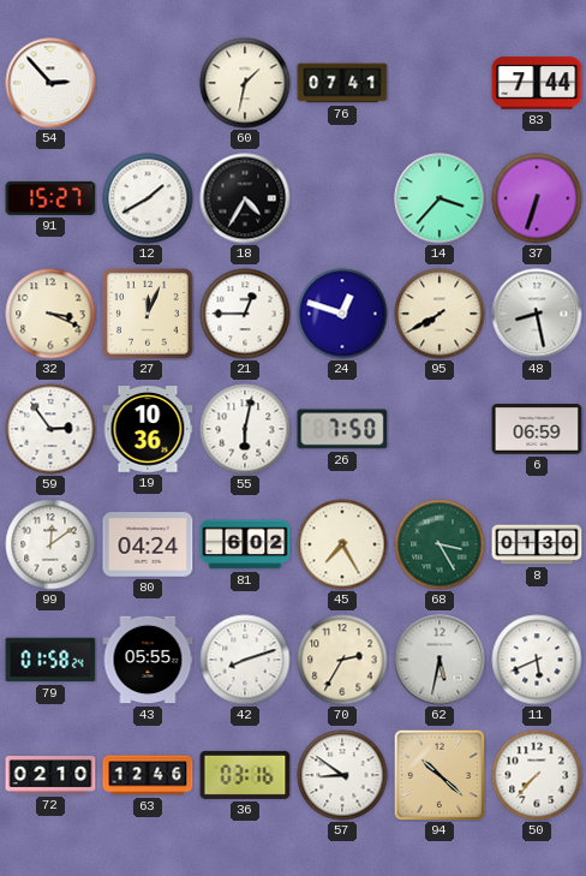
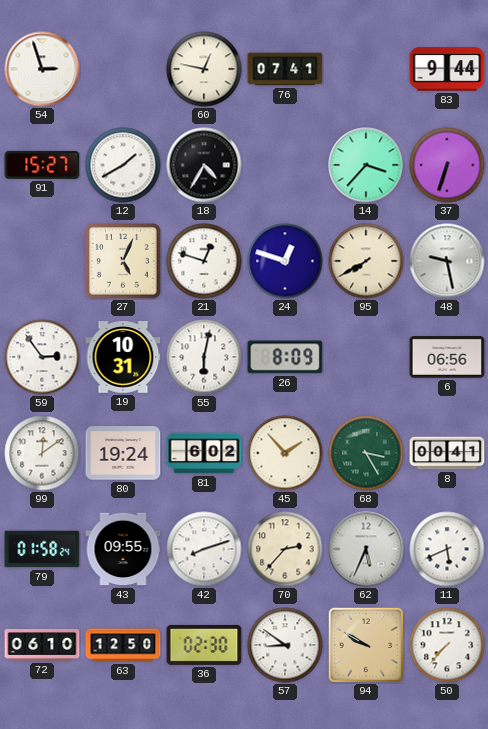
54: 2:53 -> 2:57 (42, 69)
60: 1:32 -> 12:47 (204, 69)
83: 7:44 -> 9:44 (447, 69)
32: 3:19 -> none (50, 314)
27: 12:04 -> 5:04 (123, 261)
21: 12:45 -> 12:48 (204, 261)
48: 8:28 -> 9:28 (447, 261)
19: 10:36 -> 10:31 (123, 358)
26: 7:50 -> 8:09 (285, 357)
6: 06:59 -> 06:56 (447, 357)
80: 04:24 -> 19:24 (123, 453)
45: 7:25 -> 1:53 (285, 453)
8: 01:30 -> 00:41 (447, 453)
43: 05:55 -> 09:55 (123, 549)
70: 2:35 -> 2:37 (285, 549)
62: 5:32 -> 5:34 (366, 549)
72: 02:10 -> 06:10 (42, 645)
63: 12:46 -> 12:50 (123, 645)
36: 03:16 -> 02:30 (204, 645)
94: 10:22 -> 9:50 (365, 644)
